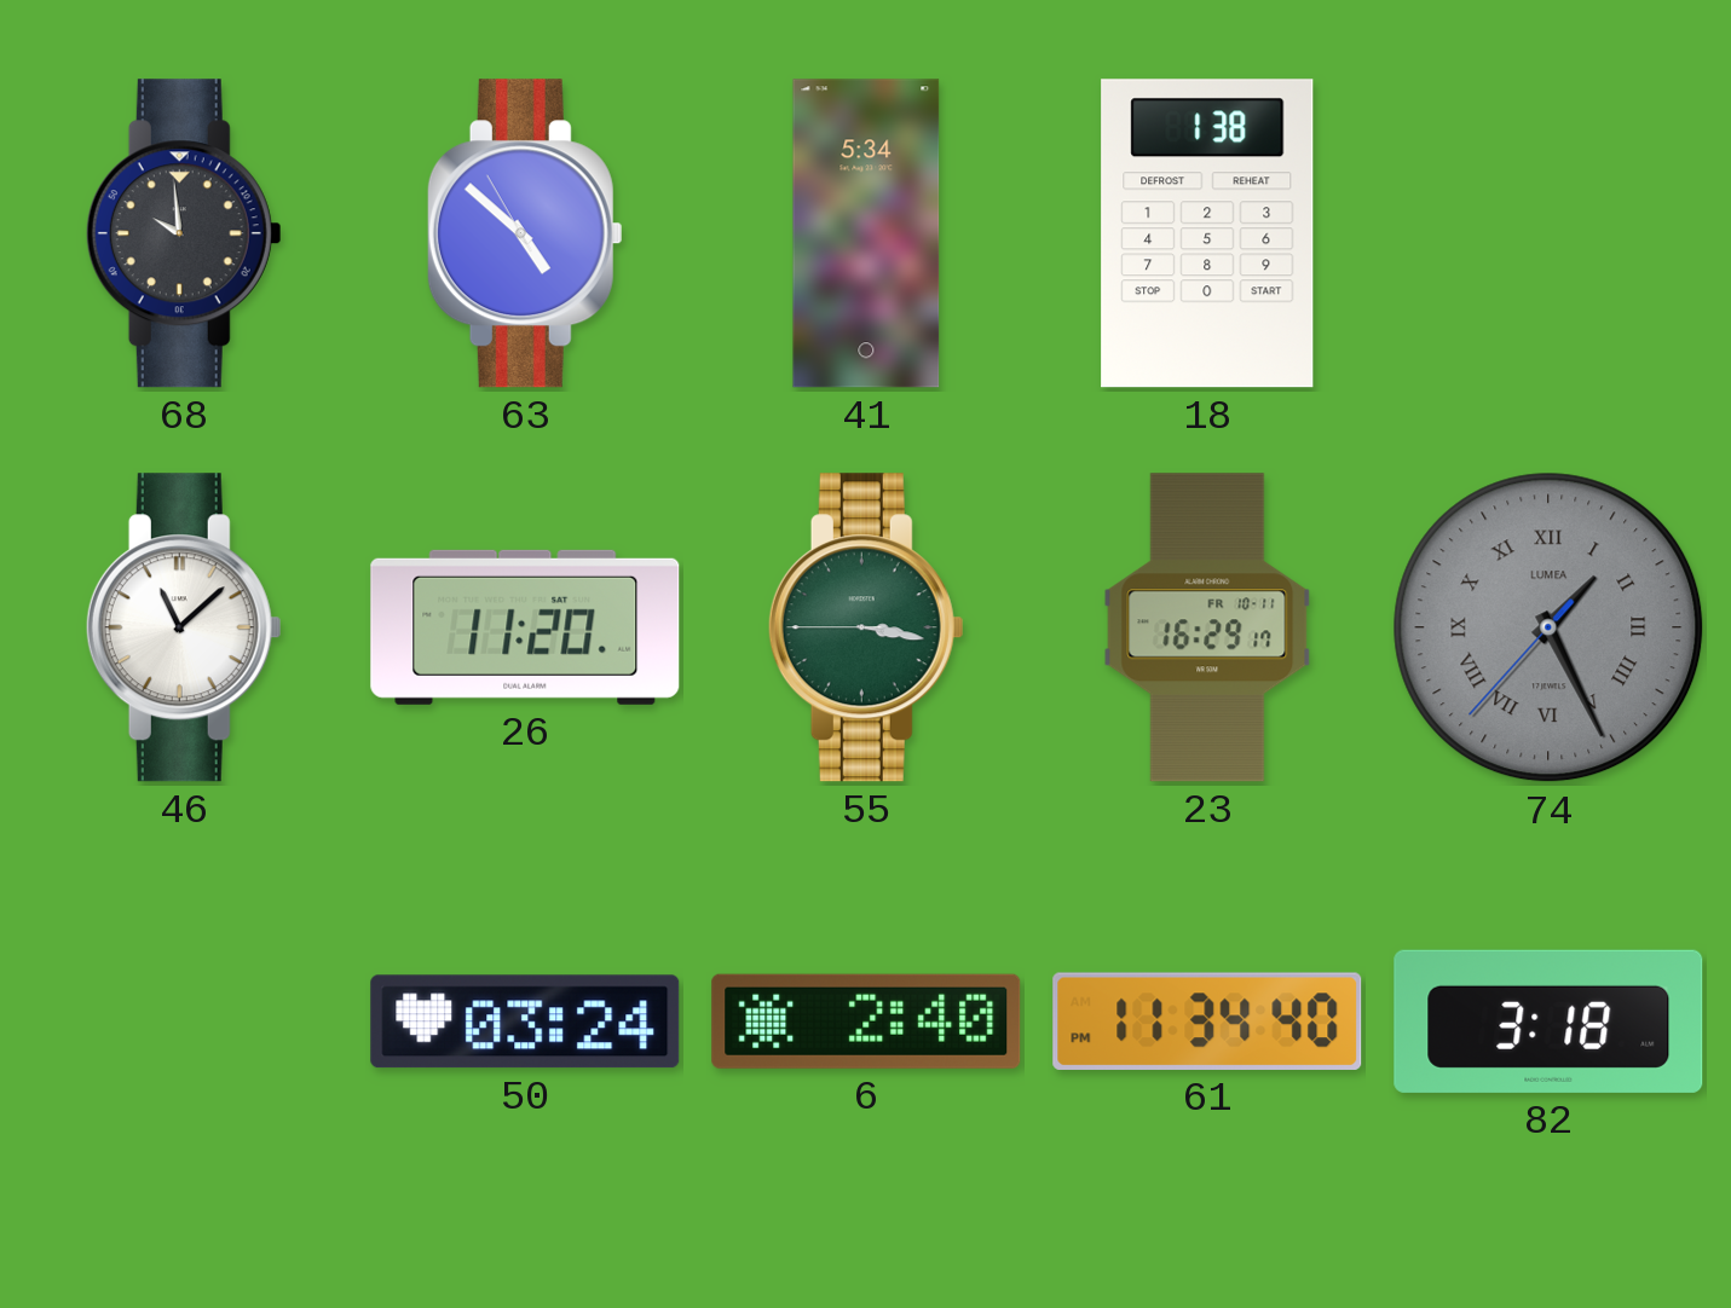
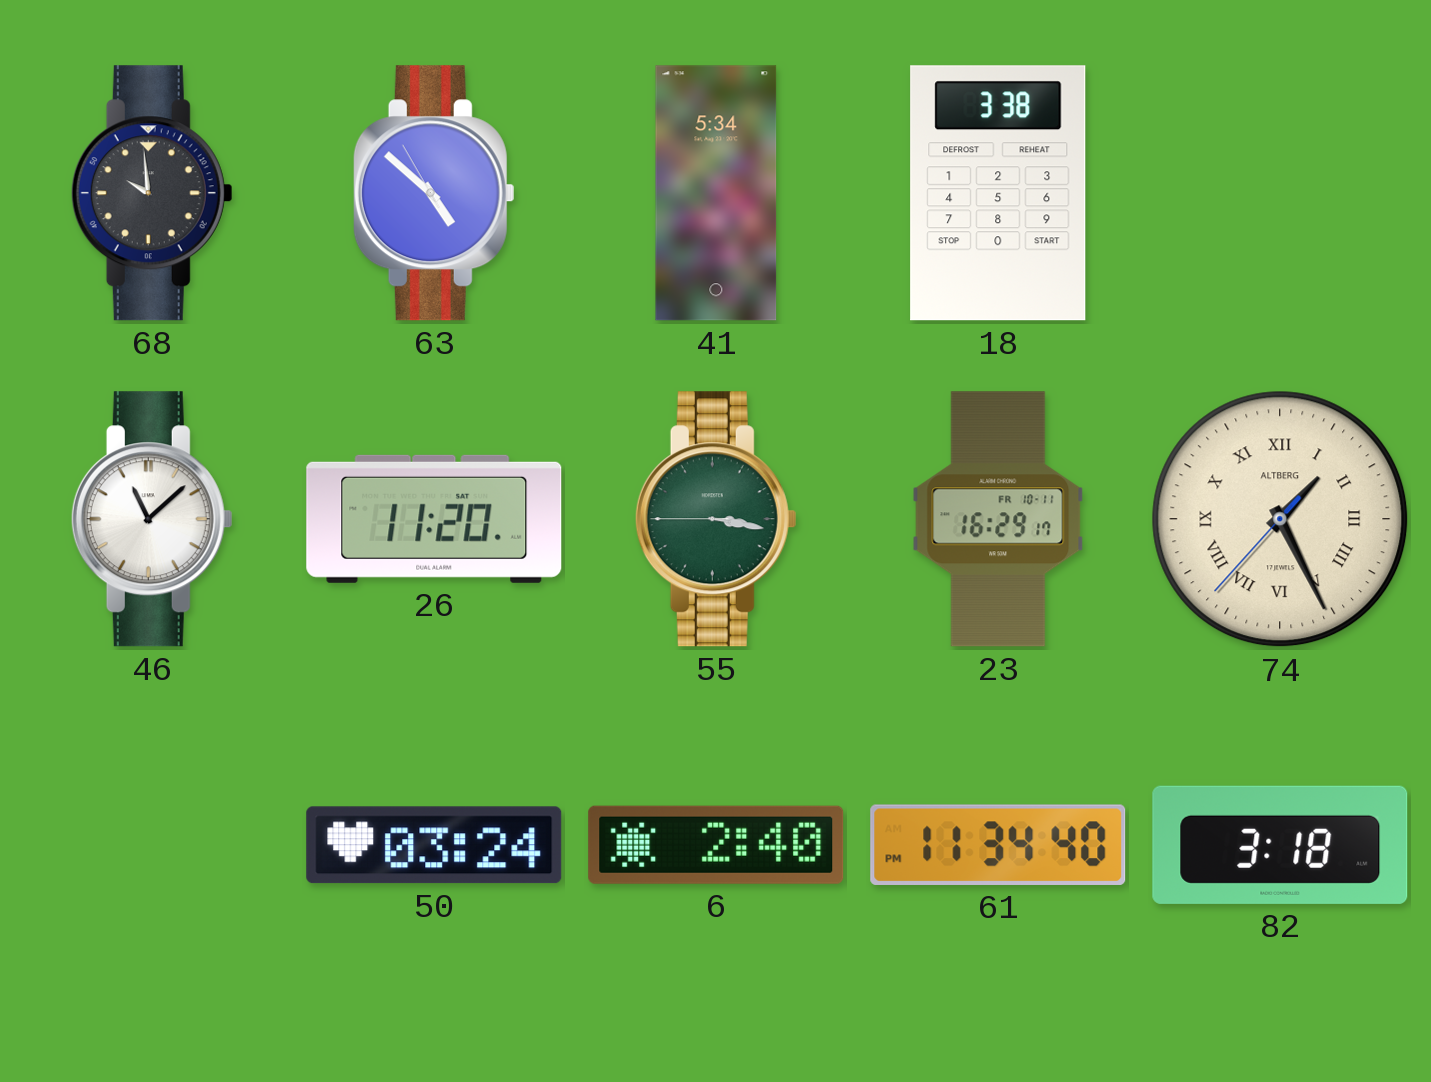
18: 1:38 -> 3:38 (998, 193)
74 dial: grey -> cream (1280, 519)
74 brand: LUMEA -> ALTBERG (1280, 519)
